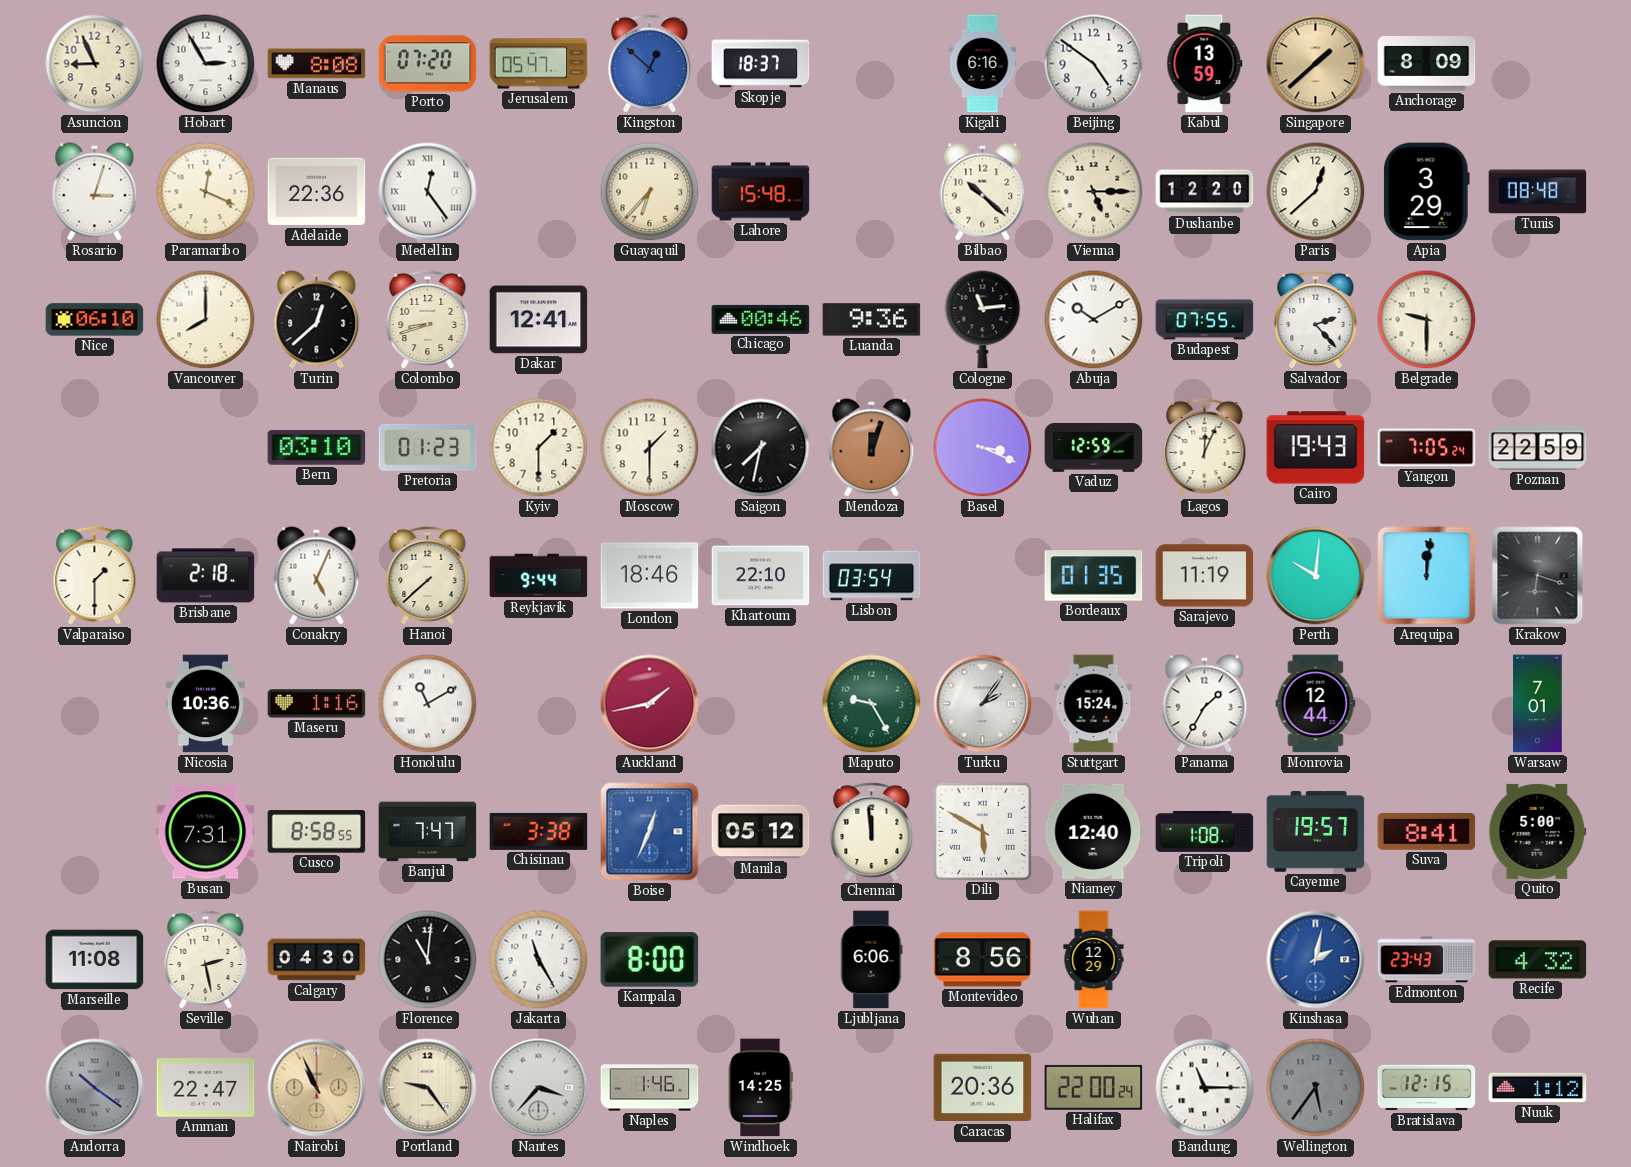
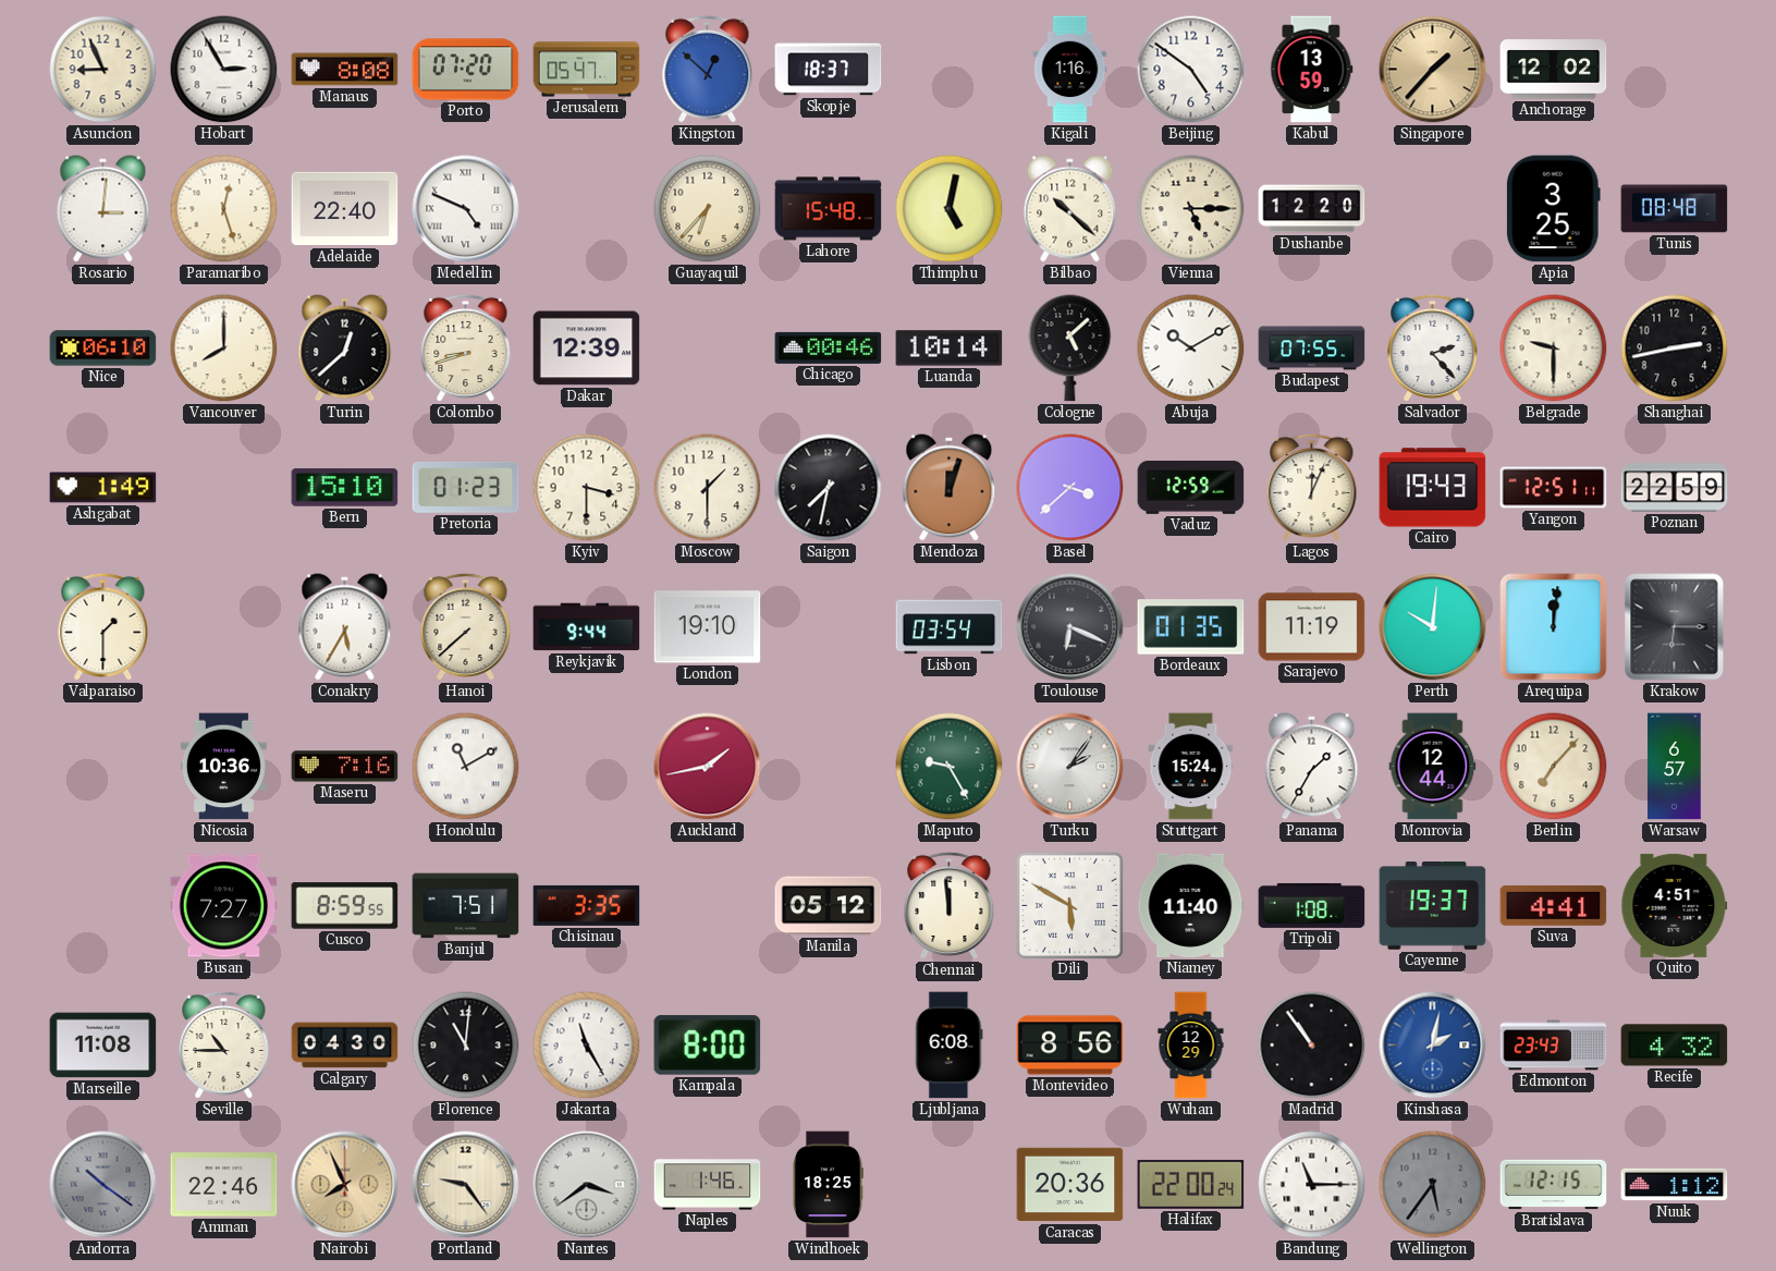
Kigali: 6:16 -> 1:16 (1070, 70)
Singapore: 1:38 -> 1:37 (1433, 70)
Anchorage: 8:09 -> 12:02 (1554, 70)
Rosario: 3:03 -> 3:01 (103, 209)
Paramaribo: 12:19 -> 12:27 (224, 209)
Adelaide: 22:36 -> 22:40 (345, 209)
Medellin: 12:24 -> 4:49 (466, 209)
Thimphu: none -> 5:02 (950, 209)
Paris: 12:38 -> none (1316, 192)
Apia: 3:29 -> 3:25 (1553, 209)
Dakar: 12:41 -> 12:39 (587, 349)
Luanda: 9:36 -> 10:14 (950, 349)
Cologne: 11:14 -> 5:08 (1070, 349)
Shanghai: none -> 2:43 (1675, 349)
Ashgabat: none -> 1:49 (103, 488)
Bern: 03:10 -> 15:10 (345, 488)
Kyiv: 1:30 -> 3:30 (587, 488)
Basel: 3:19 -> 3:38 (1070, 488)
Yangon: 7:05 -> 12:51 (1554, 488)
Brisbane: 2:18 -> none (206, 576)
Conakry: 5:04 -> 5:35 (345, 627)
London: 18:46 -> 19:10 (708, 627)
Khartoum: 22:10 -> none (761, 576)
Toulouse: none -> 6:19 (1070, 627)
Krakow: 6:18 -> 6:15 (1675, 627)
Maseru: 1:16 -> 7:16 (345, 767)
Berlin: none -> 7:07 (1554, 767)
Warsaw: 7:01 -> 6:57 (1675, 767)
Busan: 7:31 -> 7:27 (224, 906)
Cusco: 8:58 -> 8:59 (345, 906)
Banjul: 7:47 -> 7:51 (466, 906)
Chisinau: 3:38 -> 3:35 (587, 905)
Boise: 12:34 -> none (650, 832)
Niamey: 12:40 -> 11:40 (1191, 905)
Cayenne: 19:57 -> 19:37 (1433, 906)
Suva: 8:41 -> 4:41 (1554, 905)
Quito: 5:00 -> 4:51 (1675, 905)
Seville: 2:28 -> 10:45 (224, 1046)
Ljubljana: 6:06 -> 6:08 (950, 1046)
Madrid: none -> 10:54 (1312, 1046)
Amman: 22:47 -> 22:46 (224, 1185)
Nairobi: 10:56 -> 7:56 (345, 1185)
Nantes: 3:37 -> 3:39 (587, 1185)
Windhoek: 14:25 -> 18:25 (828, 1185)
